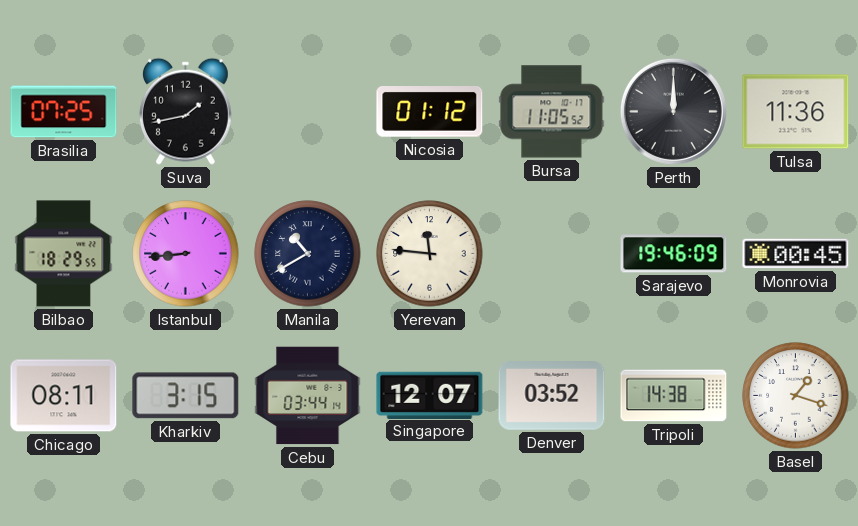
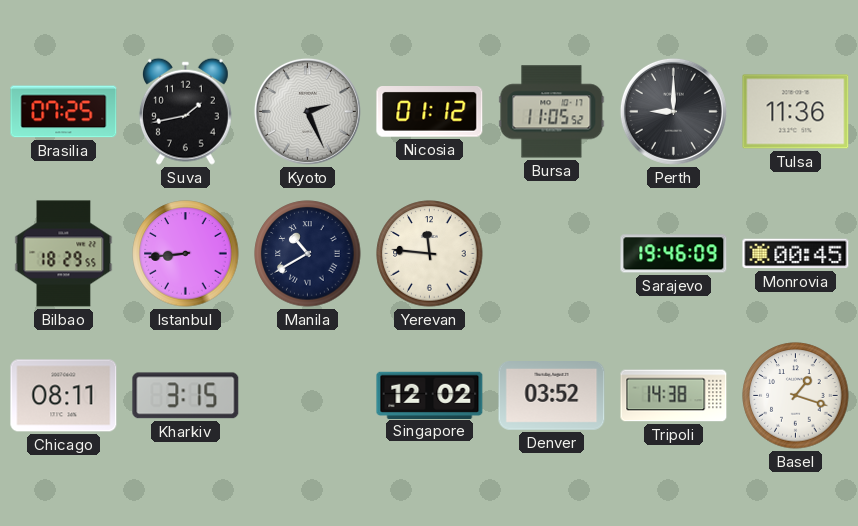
Kyoto: none -> 2:26 (307, 111)
Perth: 12:00 -> 9:00 (673, 111)
Cebu: 03:44 -> none (308, 396)
Singapore: 12:07 -> 12:02 (430, 395)
